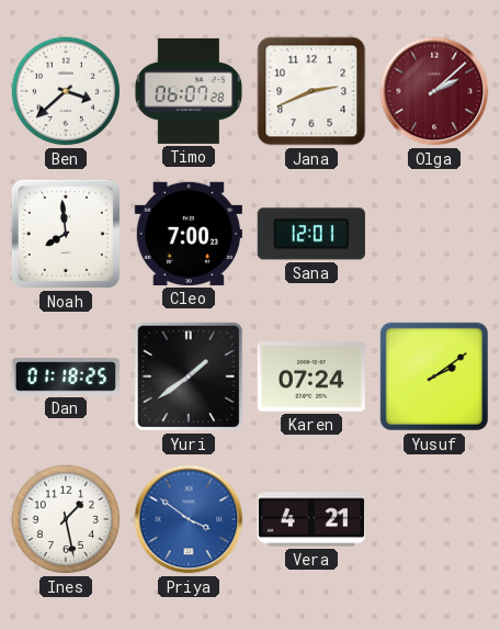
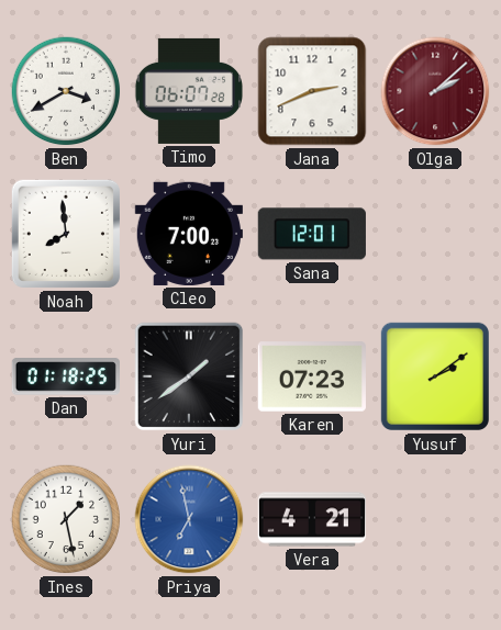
Ben: 3:38 -> 3:40 (66, 91)
Karen: 07:24 -> 07:23 (312, 376)
Priya: 3:51 -> 6:58 (189, 519)
